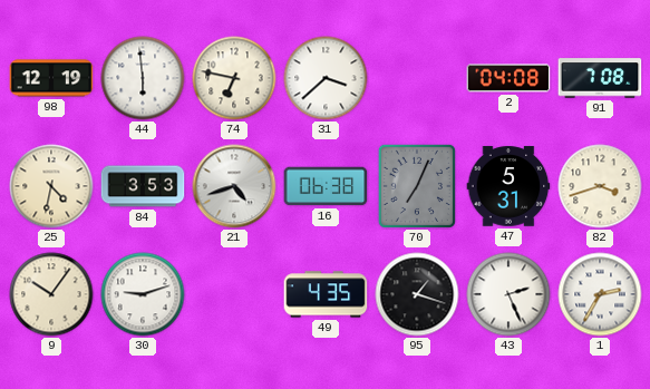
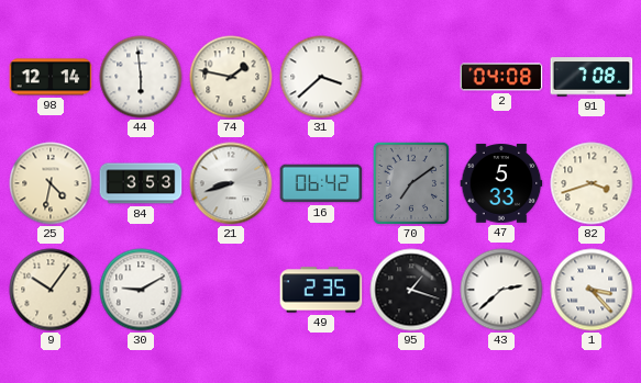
98: 12:19 -> 12:14 (51, 77)
74: 6:47 -> 1:47 (231, 77)
21: 4:42 -> 8:42 (231, 183)
16: 06:38 -> 06:42 (321, 183)
70: 7:04 -> 7:09 (411, 183)
47: 5:31 -> 5:33 (501, 183)
30: 9:12 -> 9:10 (141, 290)
49: 4:35 -> 2:35 (321, 290)
43: 2:26 -> 2:38 (501, 290)
1: 2:35 -> 3:23 (592, 290)
